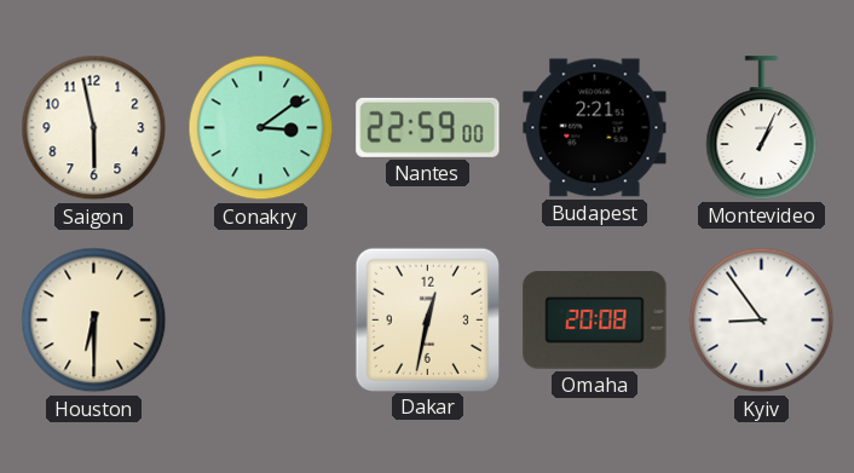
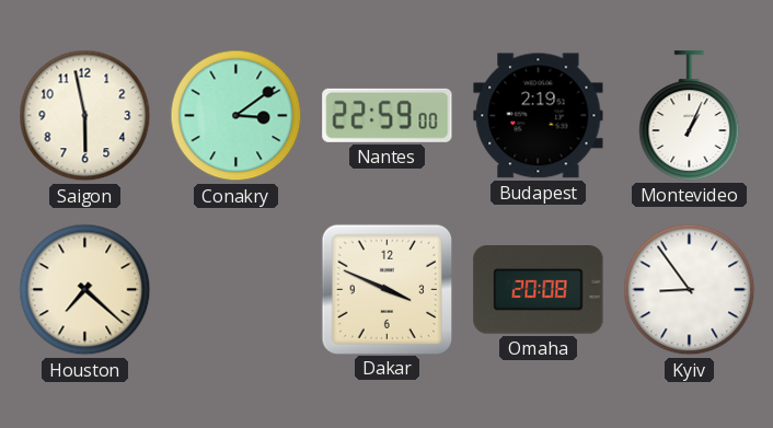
Budapest: 2:21 -> 2:19 (539, 116)
Houston: 6:30 -> 7:22 (85, 290)
Dakar: 12:32 -> 3:49 (386, 289)
